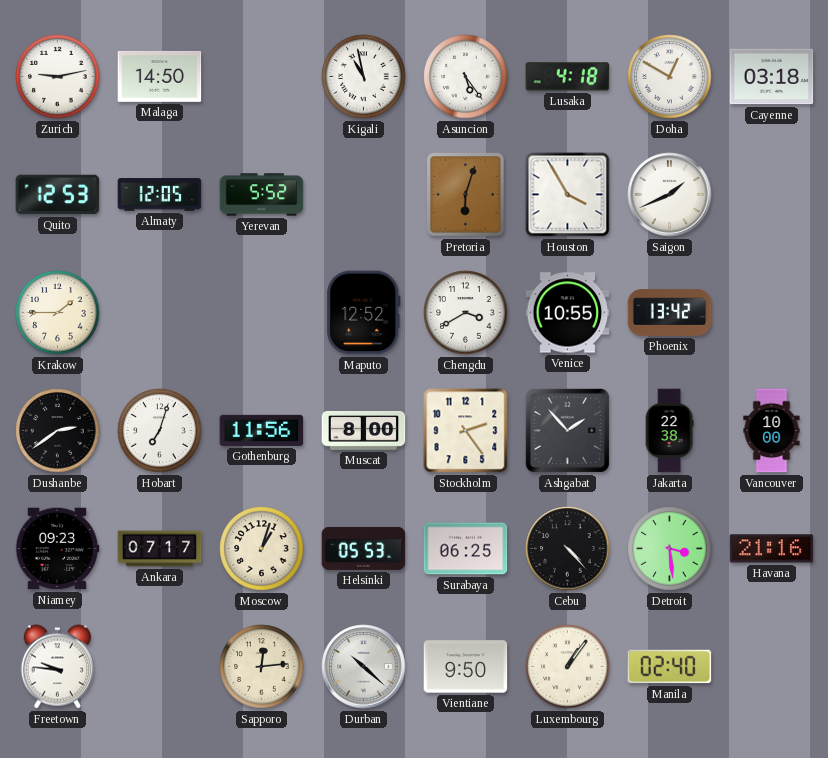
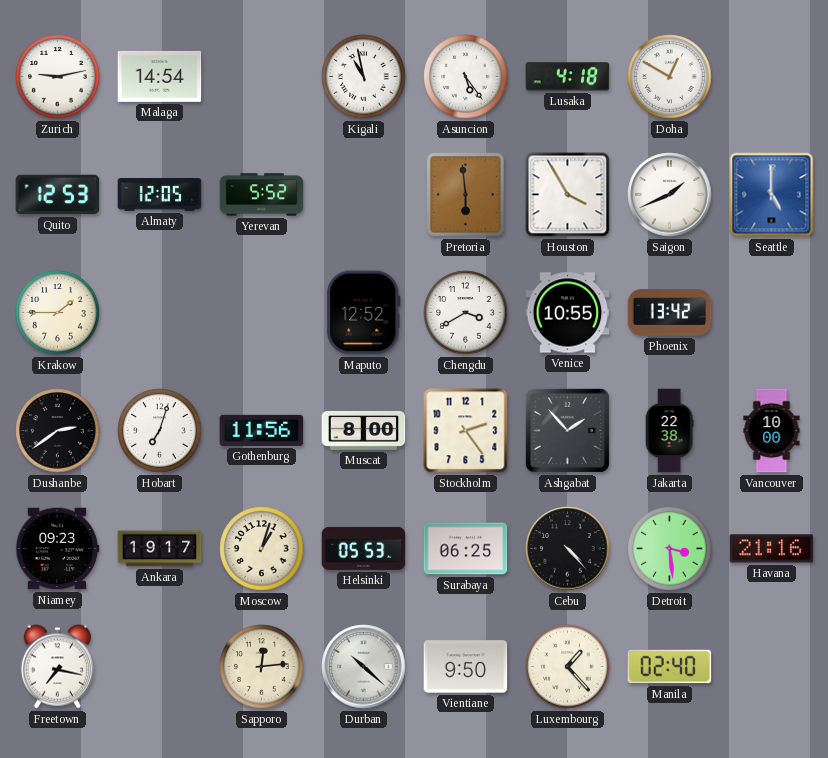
Malaga: 14:50 -> 14:54 (160, 76)
Cayenne: 03:18 -> none (772, 77)
Pretoria: 6:03 -> 5:59 (466, 195)
Seattle: none -> 5:00 (772, 195)
Ankara: 07:17 -> 19:17 (160, 549)
Freetown: 9:46 -> 7:17 (57, 667)
Luxembourg: 1:06 -> 1:23 (568, 667)
